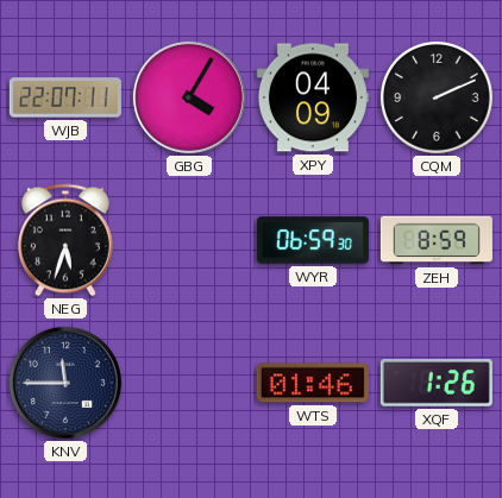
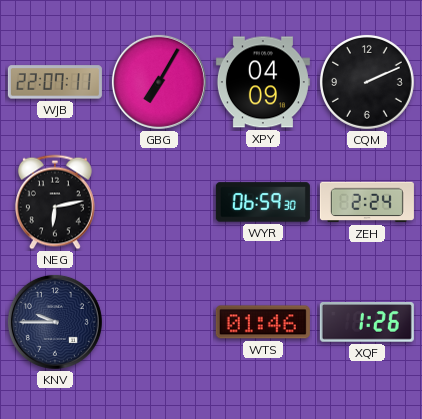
GBG: 4:05 -> 7:05 (159, 82)
NEG: 5:33 -> 6:13 (55, 202)
ZEH: 8:59 -> 2:24 (367, 202)
KNV: 11:45 -> 9:45 (55, 322)
